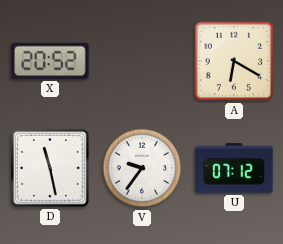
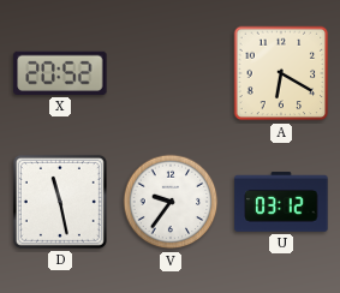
U: 07:12 -> 03:12 (281, 202)
